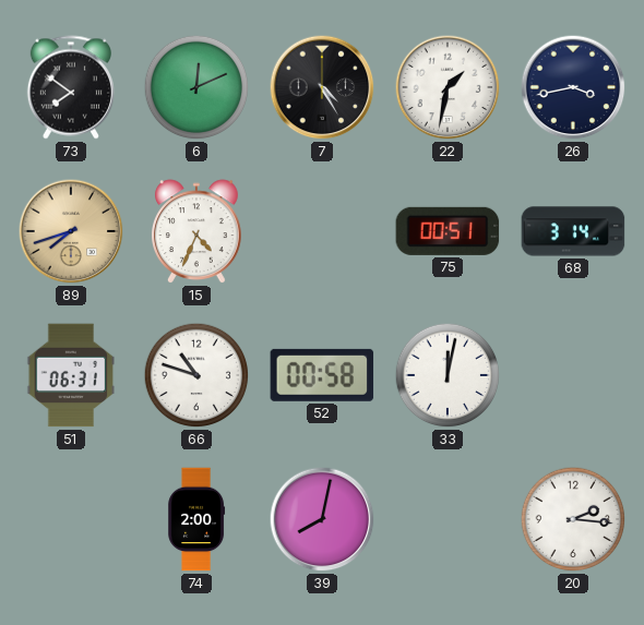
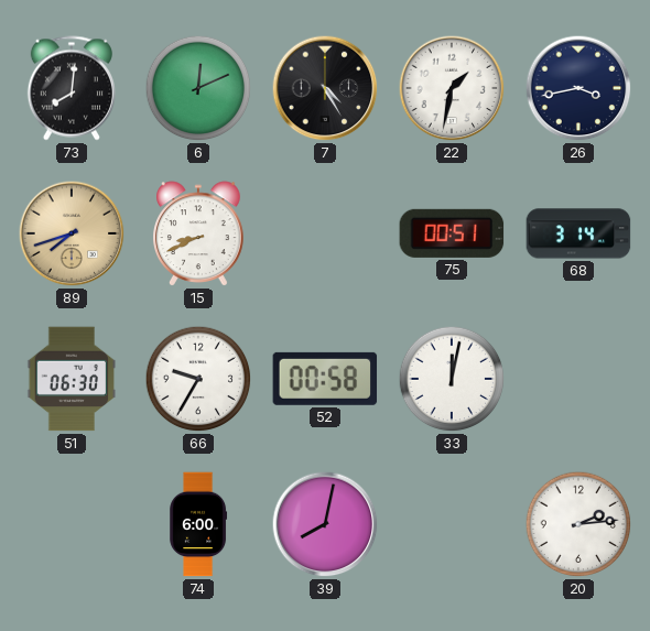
73: 7:51 -> 8:01 (72, 88)
15: 4:34 -> 8:41 (199, 233)
51: 06:31 -> 06:30 (72, 379)
66: 10:48 -> 9:35 (198, 379)
74: 2:00 -> 6:00 (198, 524)
20: 2:16 -> 2:14 (578, 524)
